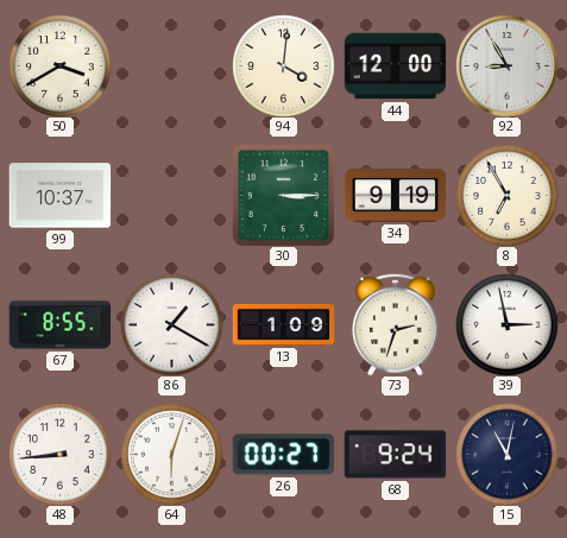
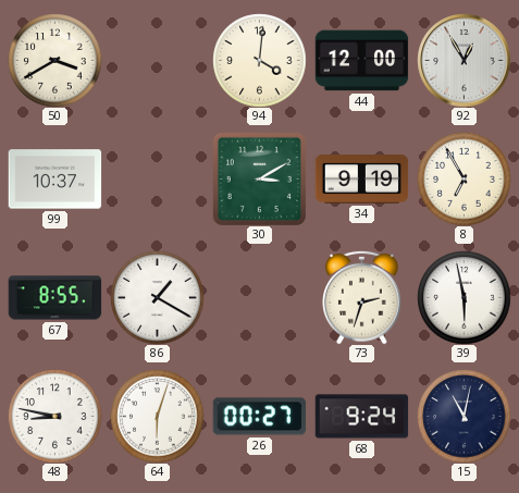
92: 8:55 -> 12:55 (464, 60)
30: 3:15 -> 3:10 (259, 178)
13: 1:09 -> none (283, 324)
39: 2:58 -> 5:58 (464, 297)
48: 8:44 -> 8:47 (54, 416)
